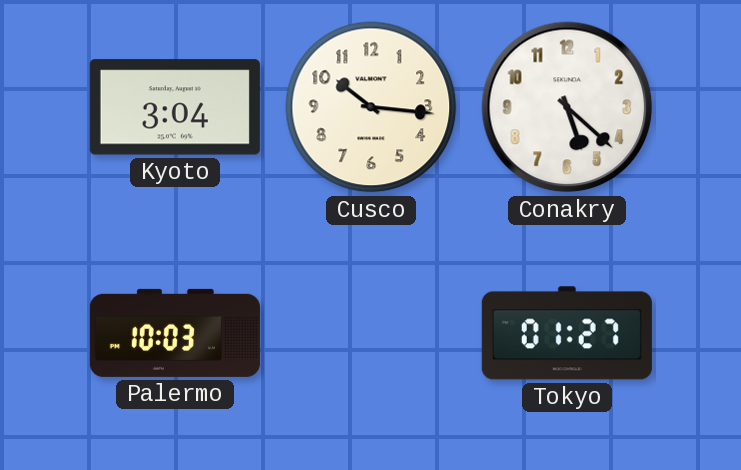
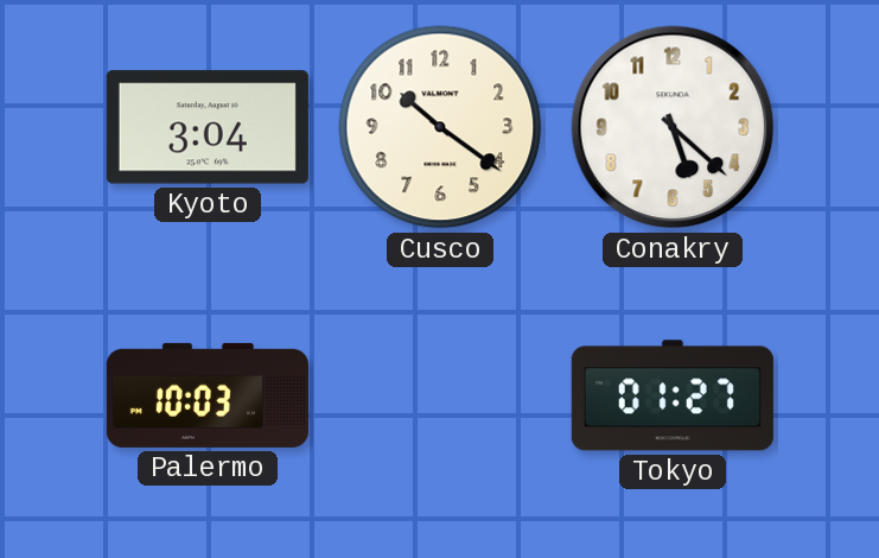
Cusco: 10:16 -> 10:21 (440, 127)
